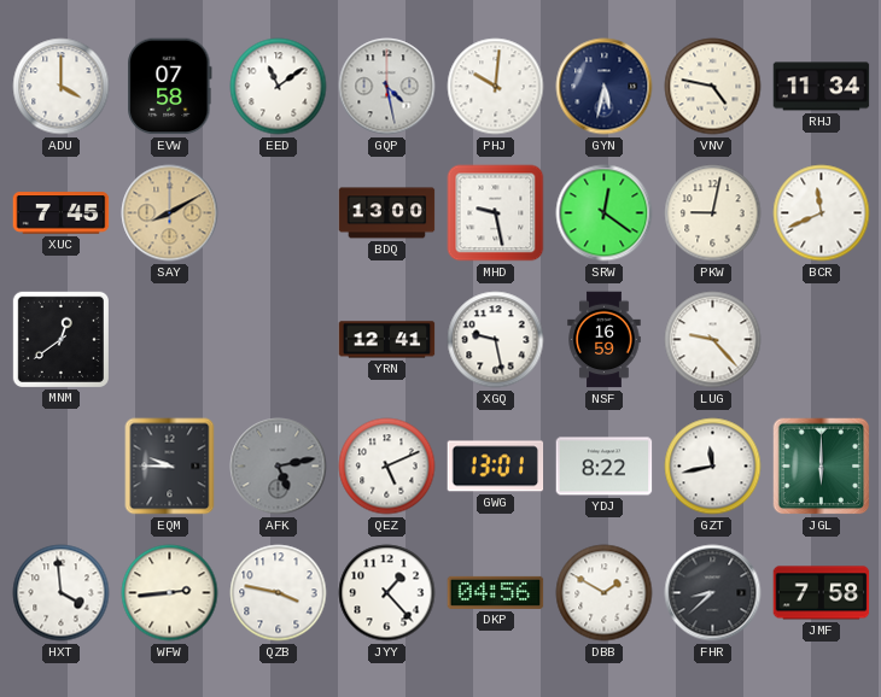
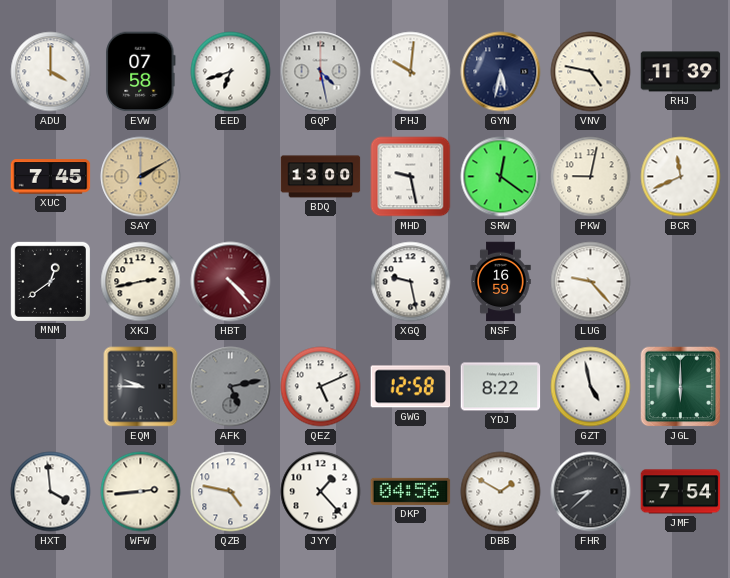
EED: 11:09 -> 6:42 (231, 72)
RHJ: 11:34 -> 11:39 (681, 72)
SAY: 8:10 -> 2:10 (141, 177)
XKJ: none -> 2:43 (141, 282)
HBT: none -> 4:23 (231, 282)
YRN: 12:41 -> none (387, 340)
GWG: 13:01 -> 12:58 (411, 387)
GZT: 11:43 -> 4:58 (591, 387)
QZB: 3:47 -> 4:47 (231, 492)
JMF: 7:58 -> 7:54 (681, 492)
